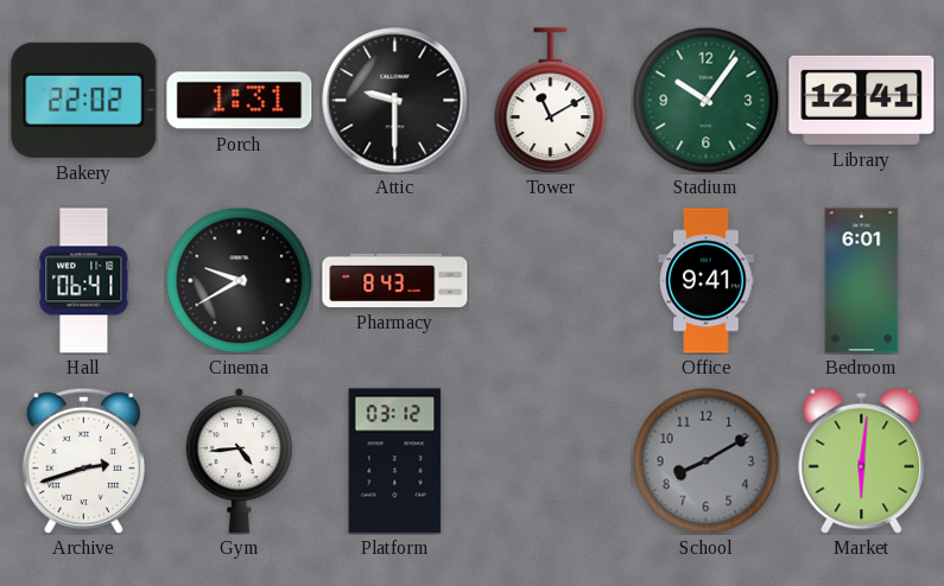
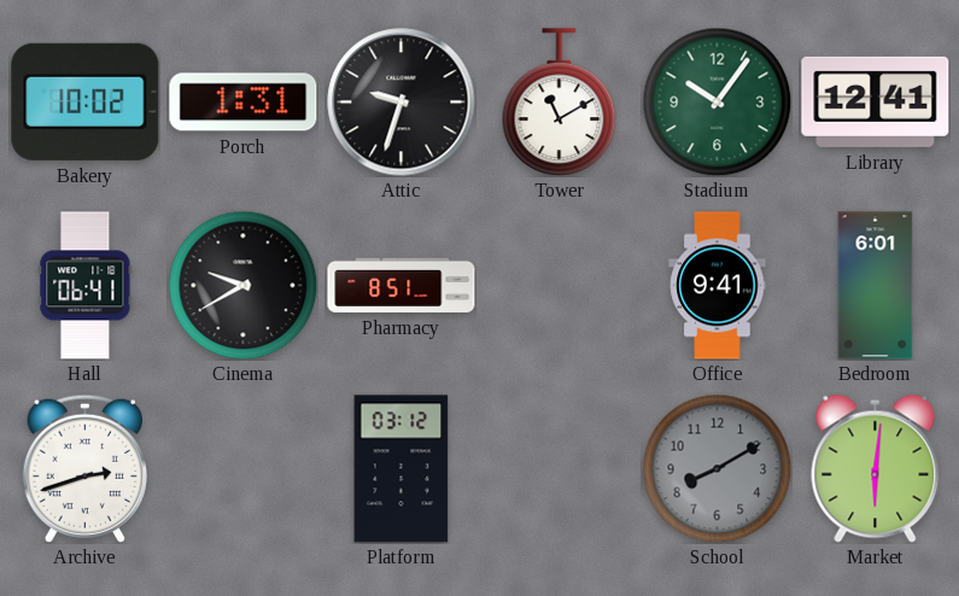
Bakery: 22:02 -> 10:02 (86, 101)
Attic: 9:30 -> 9:33 (402, 103)
Pharmacy: 8:43 -> 8:51 (402, 285)
Gym: 4:44 -> none (240, 460)
